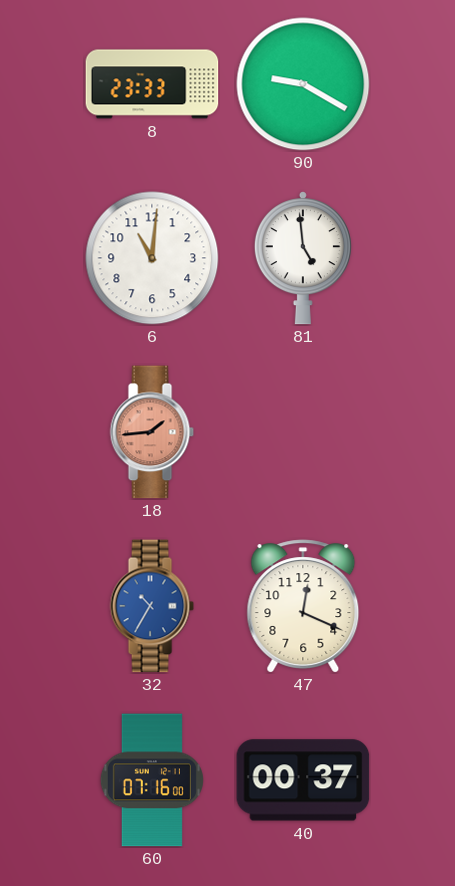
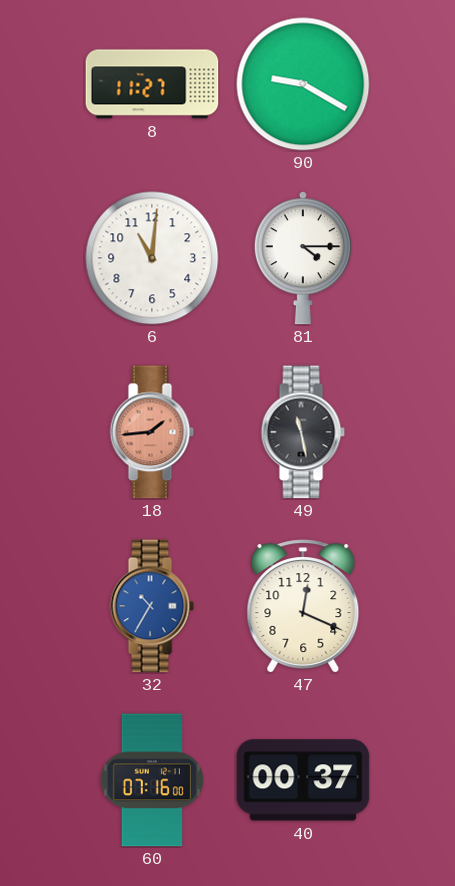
8: 23:33 -> 11:27 (152, 84)
81: 4:59 -> 4:15 (303, 258)
49: none -> 11:28 (303, 432)
